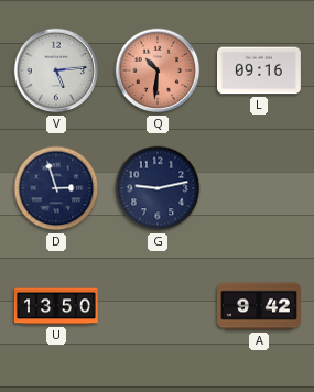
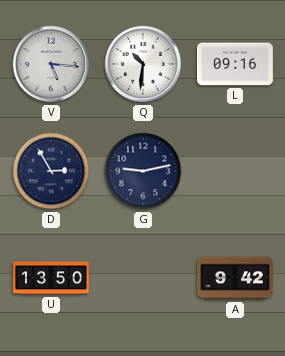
V: 5:14 -> 5:16 (51, 64)
Q dial: salmon -> white (143, 64)
D: 2:57 -> 2:55 (51, 171)
